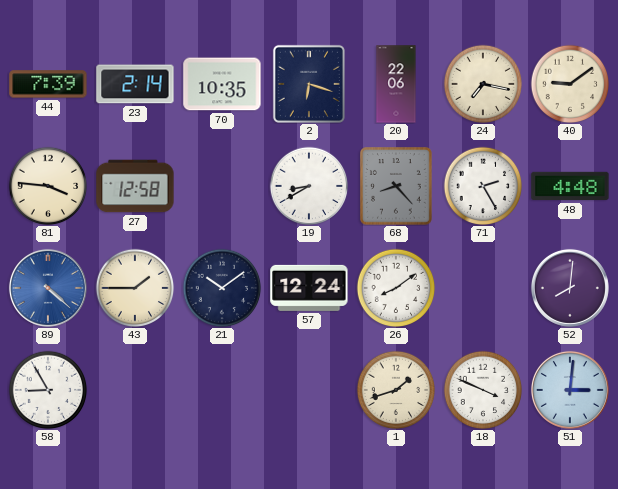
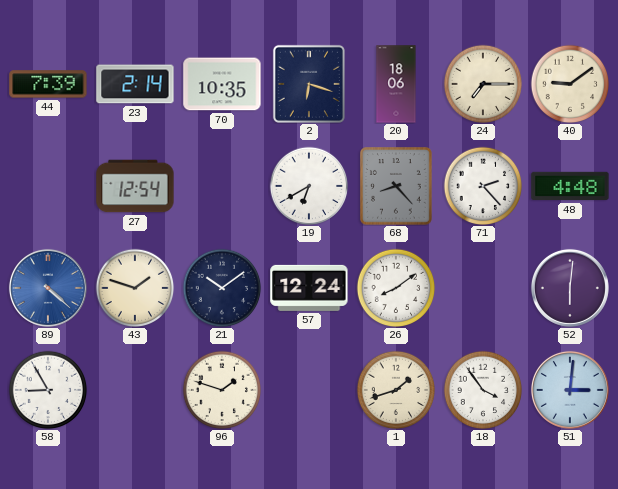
20: 22:06 -> 18:06 (396, 84)
24: 7:17 -> 7:15 (483, 84)
81: 3:46 -> none (48, 186)
27: 12:58 -> 12:54 (135, 186)
19: 8:40 -> 6:40 (309, 186)
71: 2:25 -> 2:23 (483, 186)
43: 1:45 -> 1:48 (135, 288)
52: 8:01 -> 6:01 (570, 288)
96: none -> 1:48 (222, 390)
18: 3:49 -> 3:54 (483, 390)
